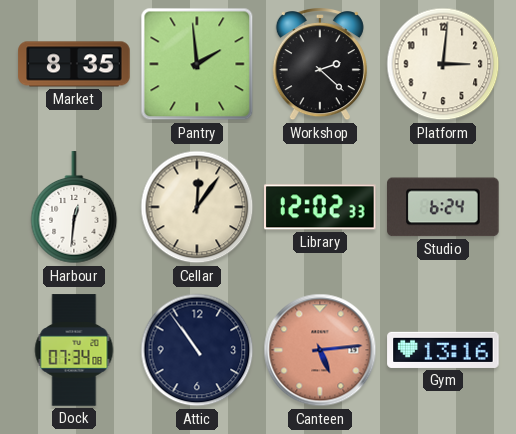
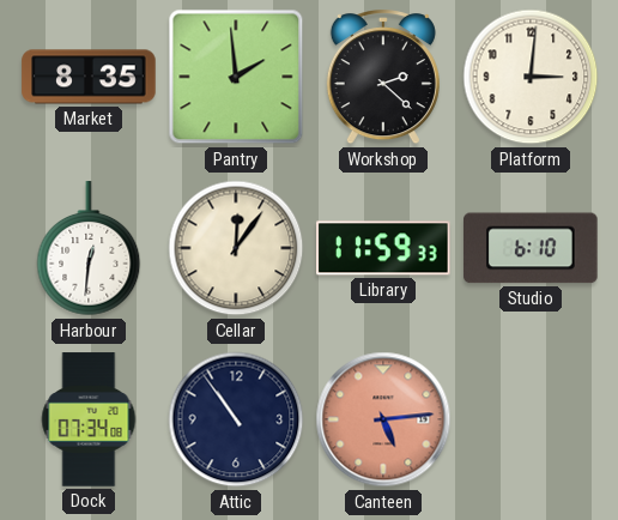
Library: 12:02 -> 11:59 (384, 248)
Studio: 6:24 -> 6:10 (532, 248)
Gym: 13:16 -> none (443, 350)
